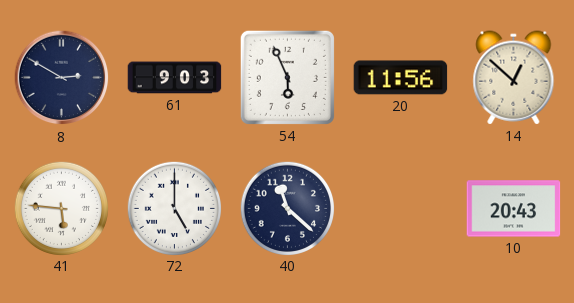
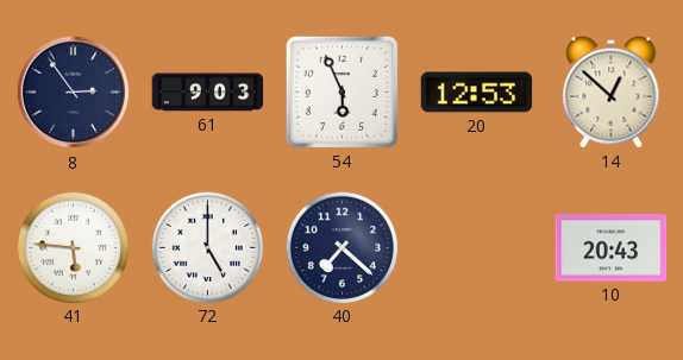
8: 2:50 -> 2:54 (74, 93)
20: 11:56 -> 12:53 (477, 93)
40: 11:22 -> 7:22 (342, 247)
